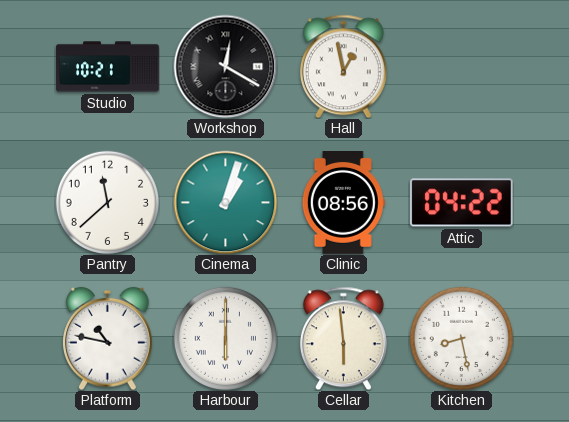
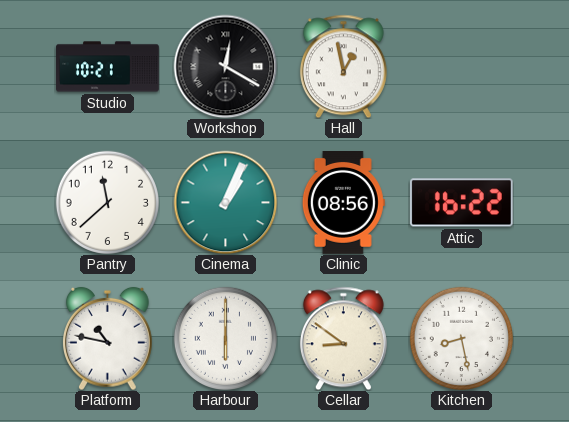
Cinema: 1:03 -> 1:04 (225, 202)
Attic: 04:22 -> 16:22 (461, 203)
Cellar: 5:59 -> 8:51 (343, 338)
